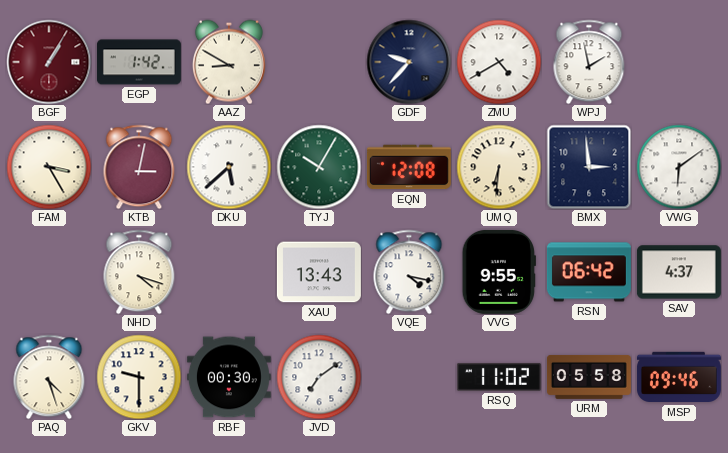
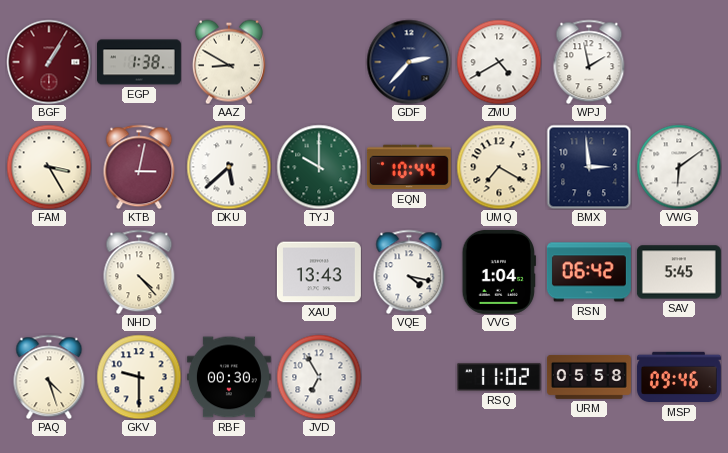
EGP: 1:42 -> 1:38 (139, 62)
GDF: 9:37 -> 2:37 (409, 62)
TYJ: 10:05 -> 10:00 (319, 167)
EQN: 12:08 -> 10:44 (409, 167)
UMQ: 6:31 -> 7:20 (499, 167)
NHD: 4:18 -> 4:23 (139, 272)
VVG: 9:55 -> 1:04 (499, 272)
SAV: 4:37 -> 5:45 (679, 272)
JVD: 7:09 -> 6:55 (319, 377)
